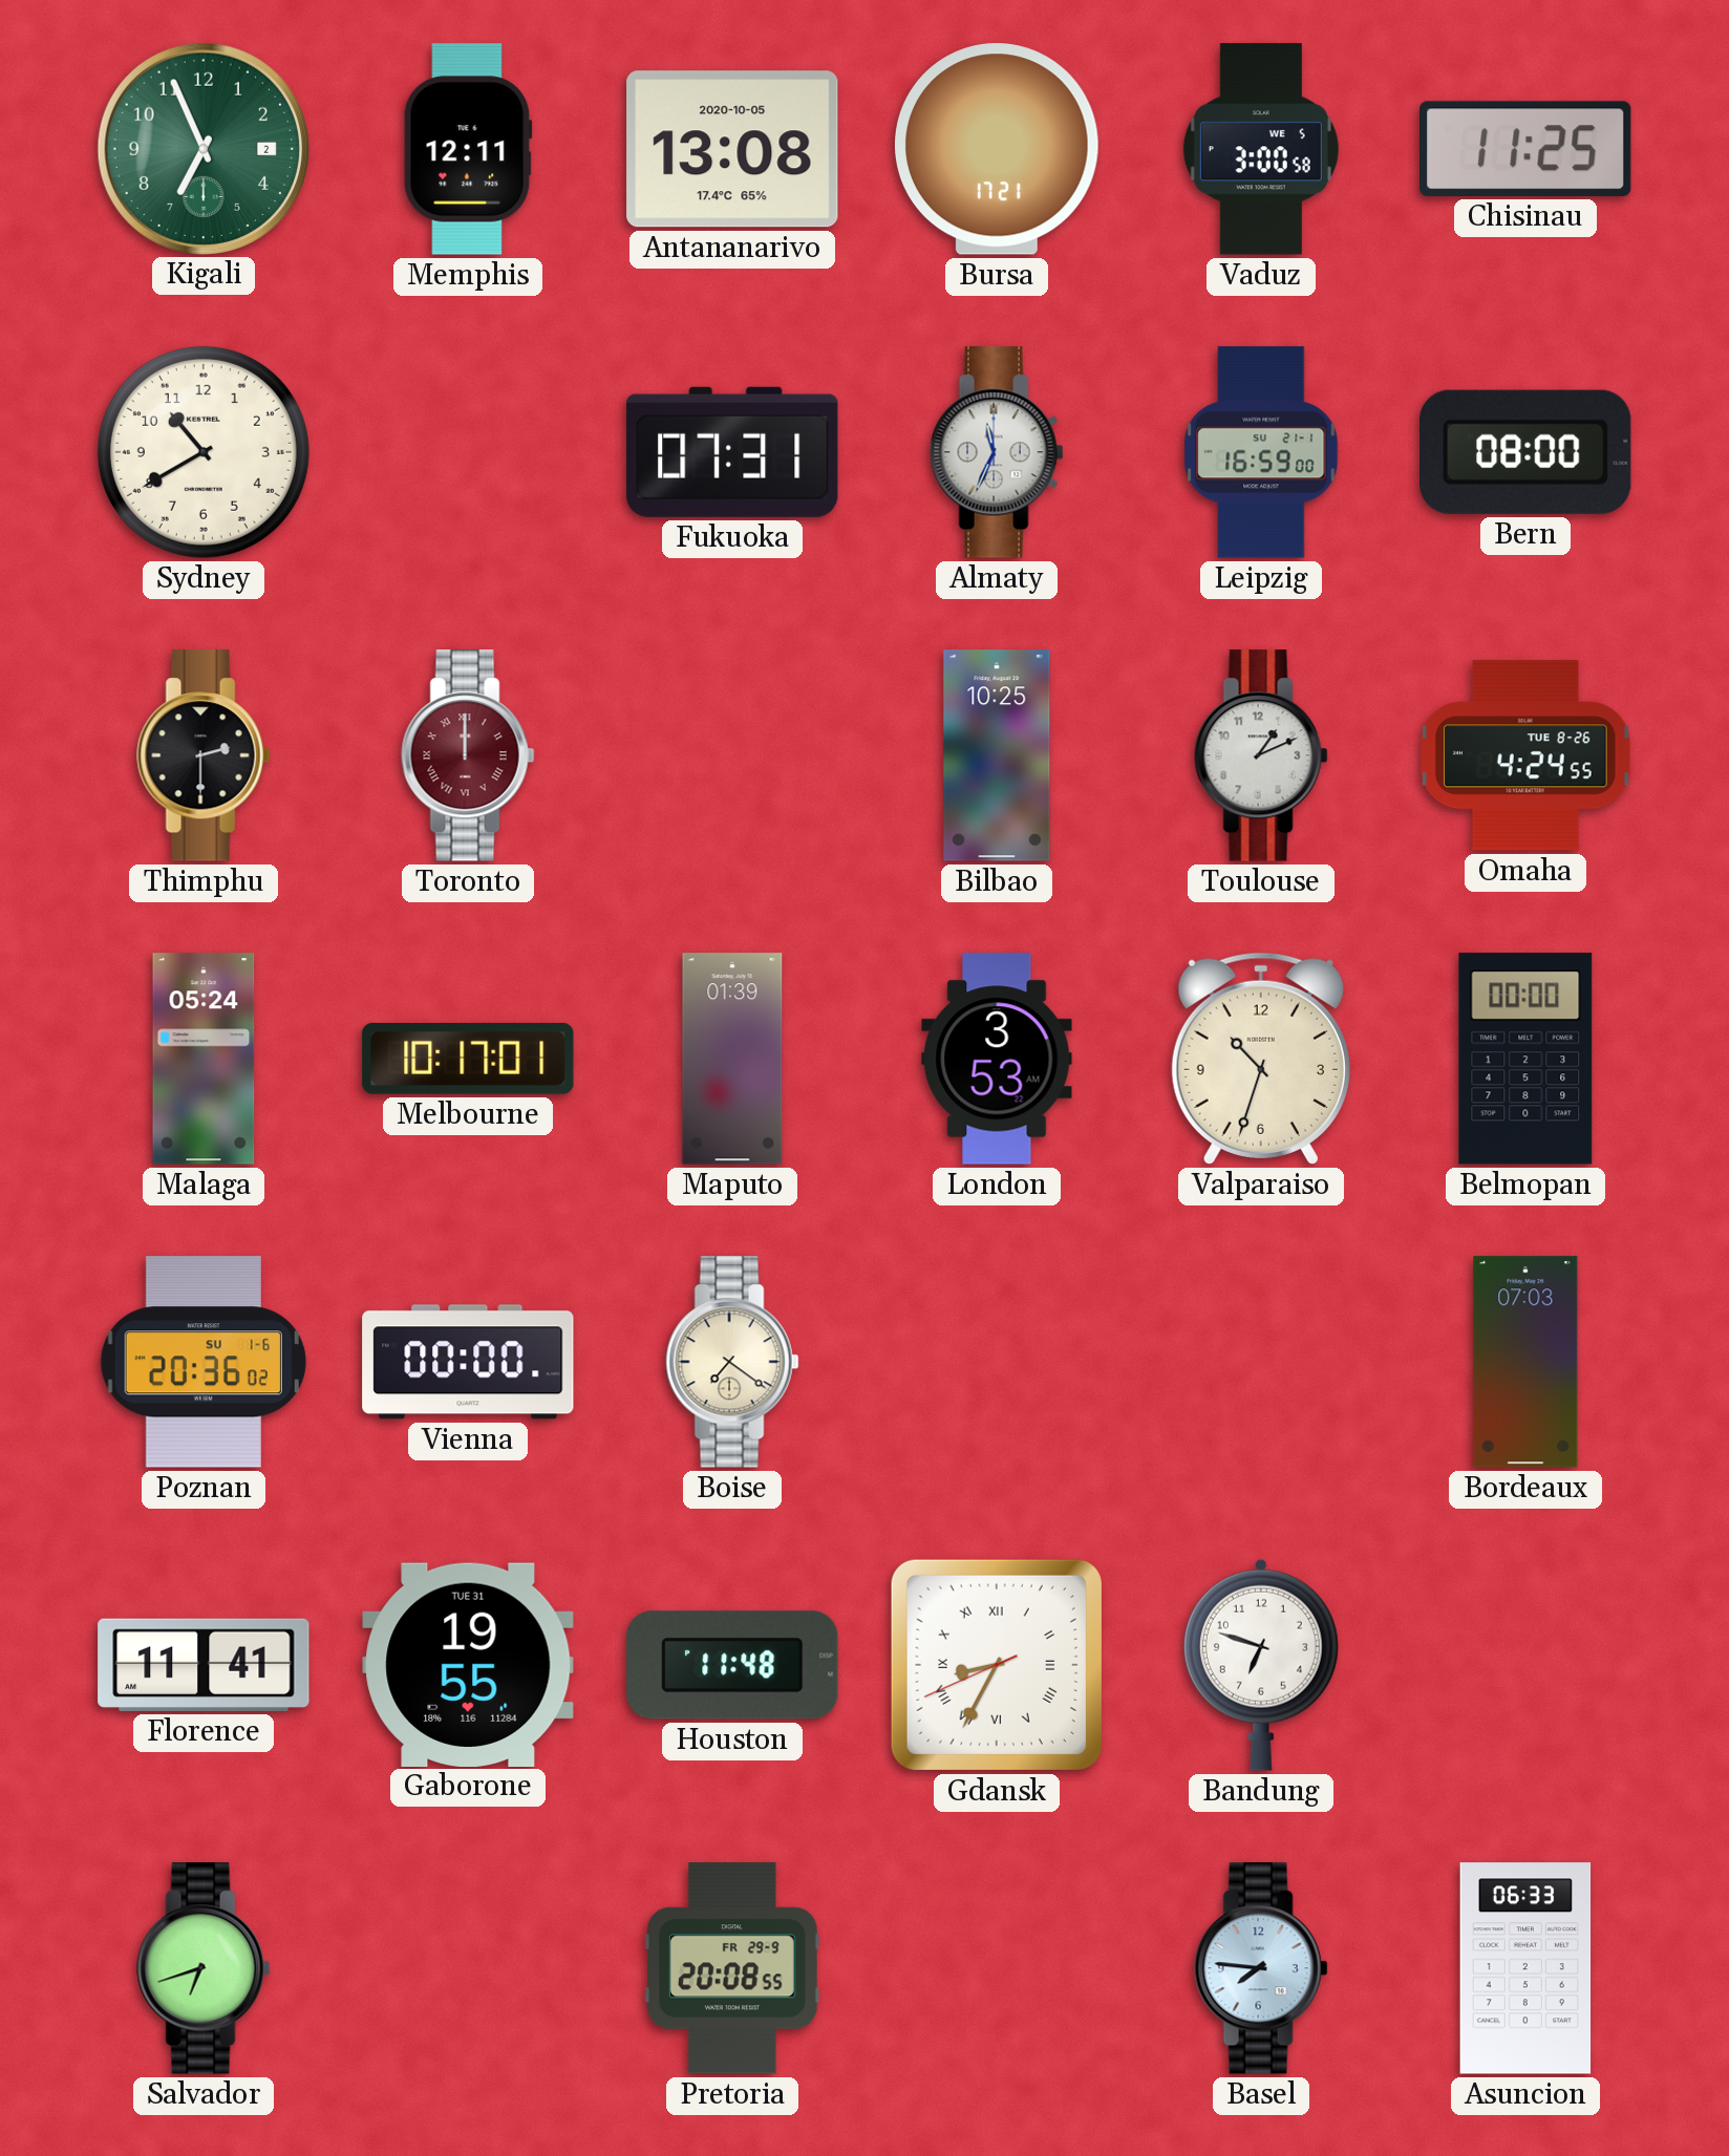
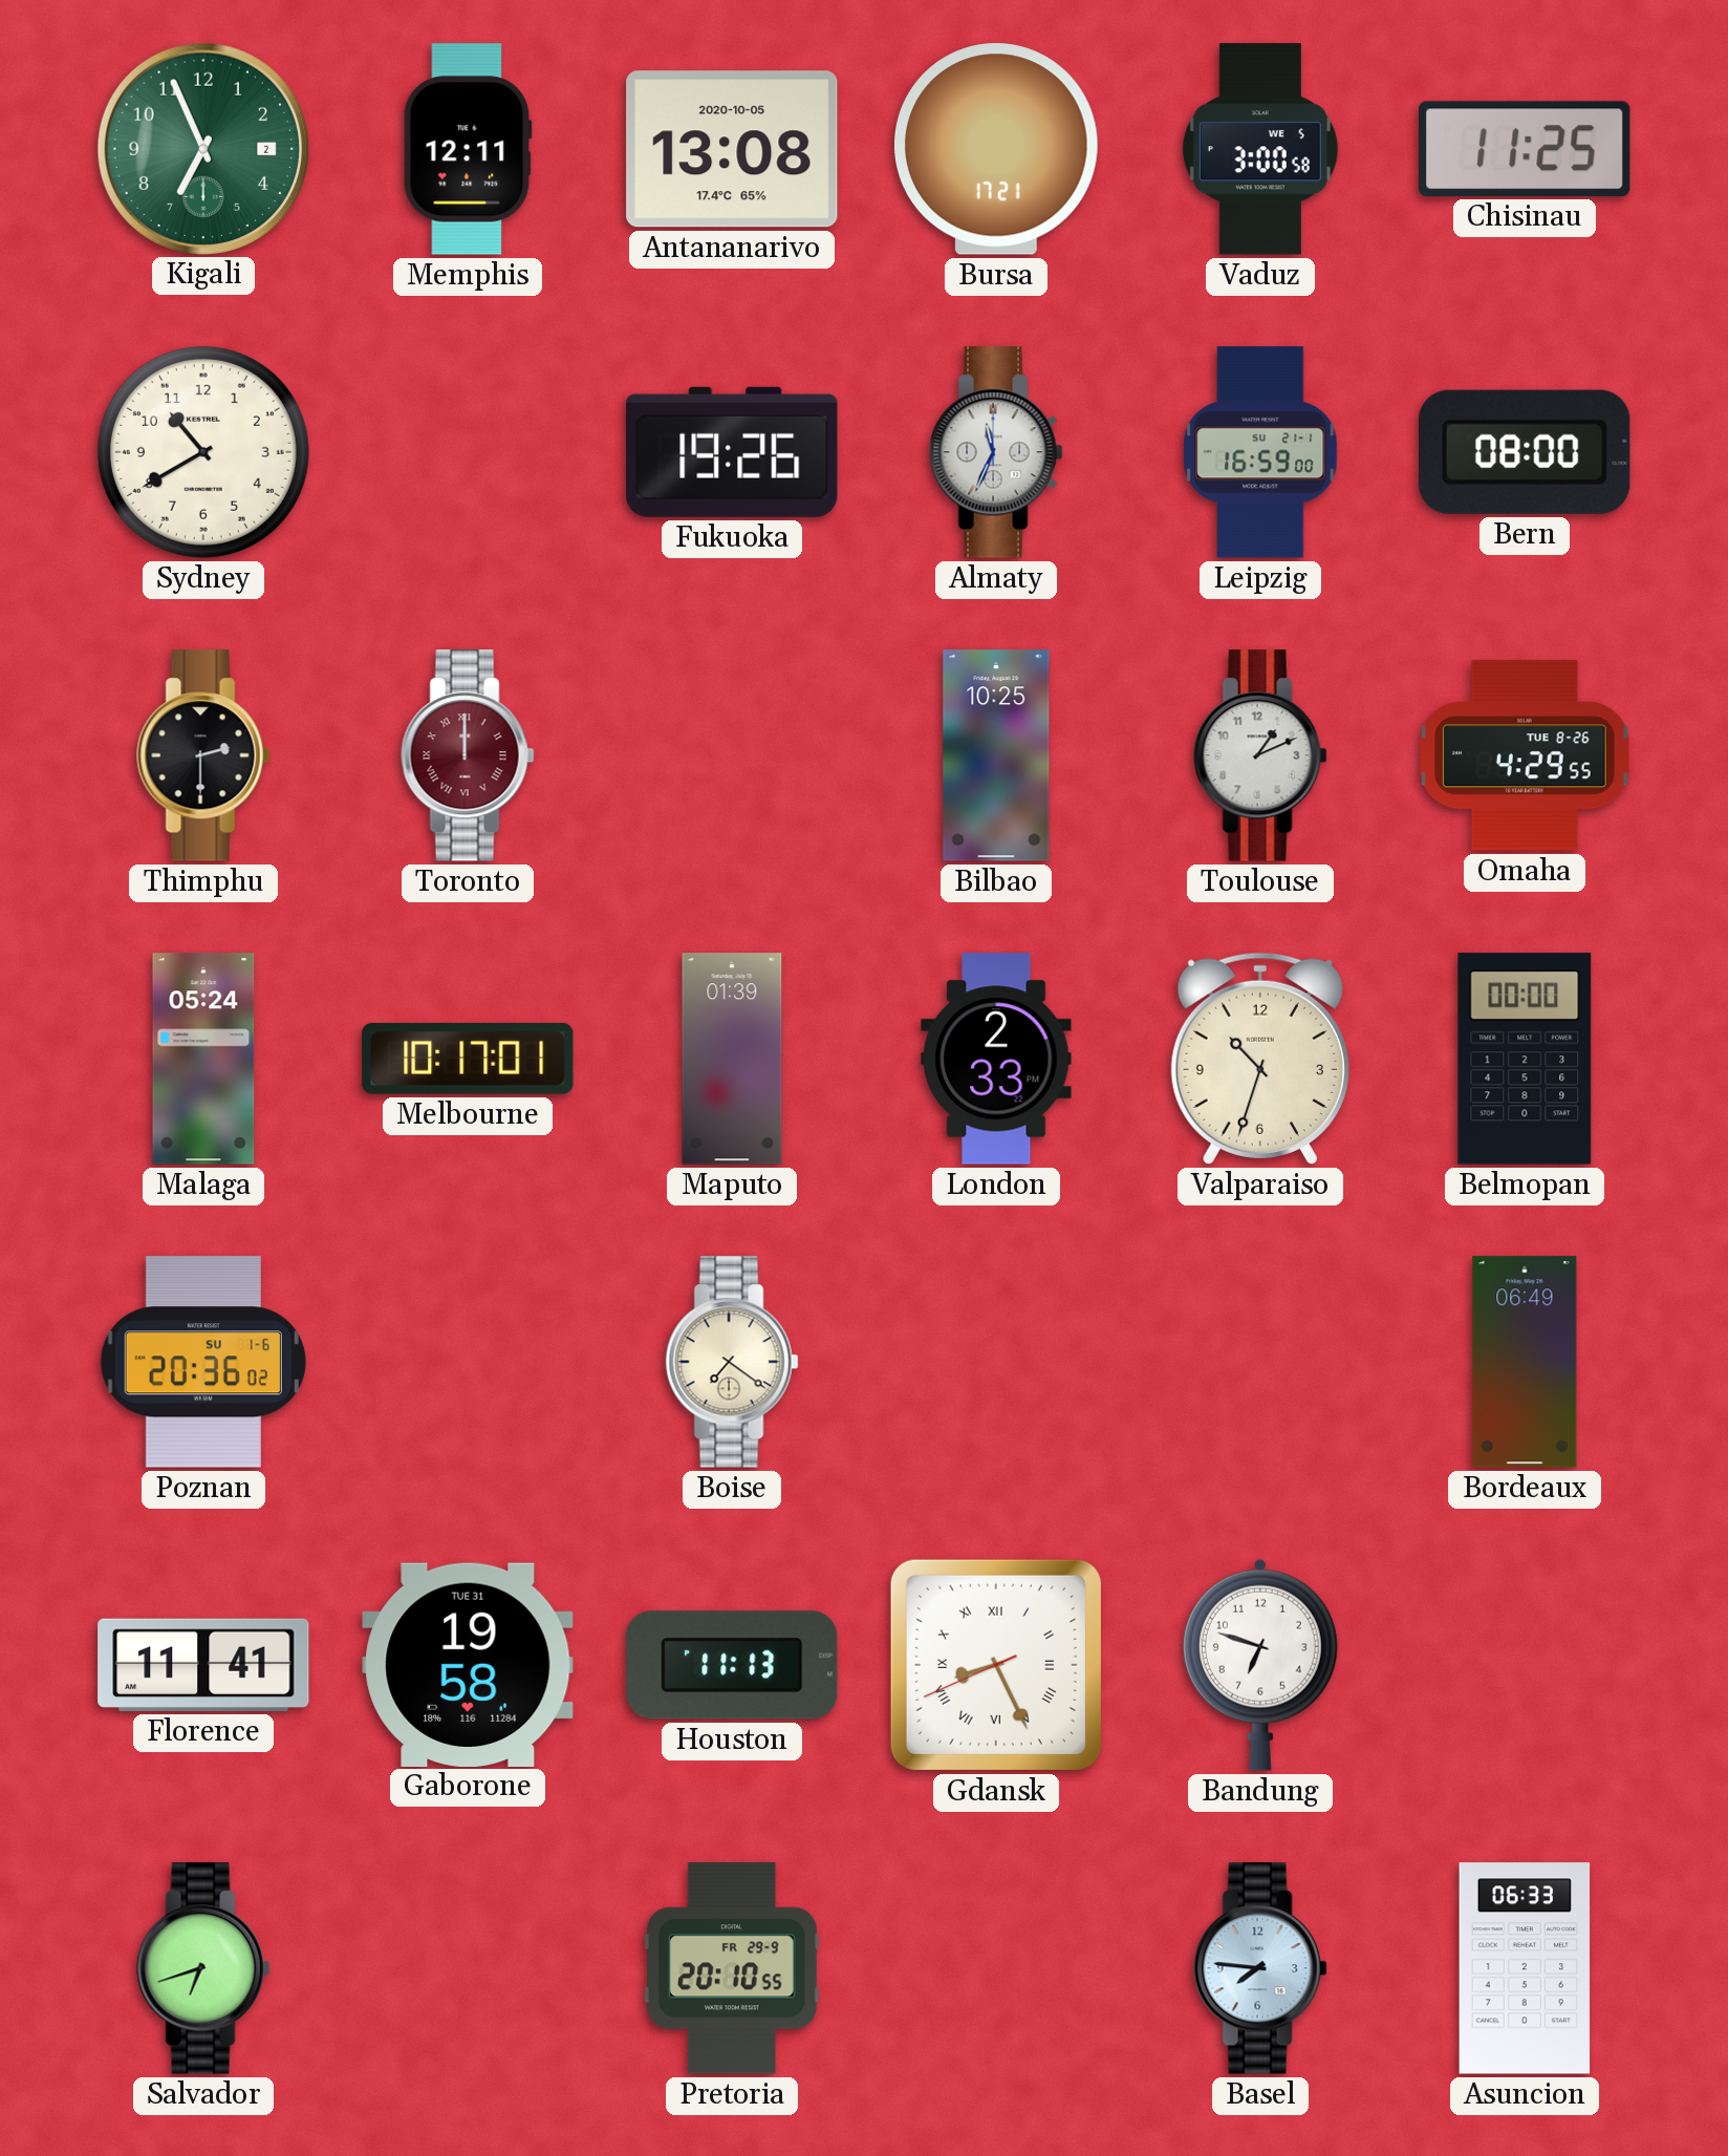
Fukuoka: 07:31 -> 19:26 (732, 452)
Omaha: 4:24 -> 4:29 (1526, 755)
London: 3:53 -> 2:33 (996, 1059)
Vienna: 00:00 -> none (468, 1362)
Bordeaux: 07:03 -> 06:49 (1525, 1362)
Gaborone: 19:55 -> 19:58 (468, 1664)
Houston: 11:48 -> 11:13 (732, 1665)
Gdansk: 8:34 -> 8:25 (996, 1665)
Pretoria: 20:08 -> 20:10 (732, 1968)
